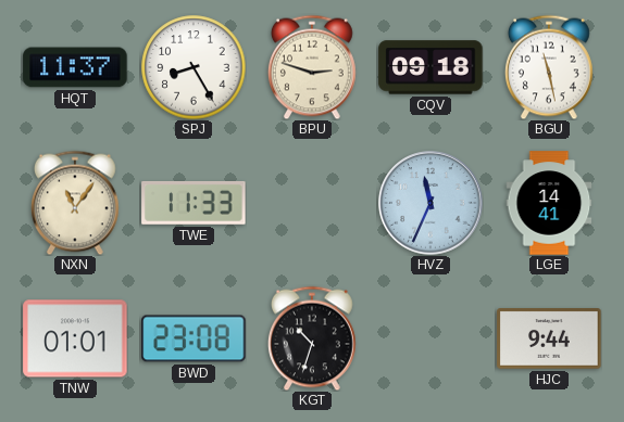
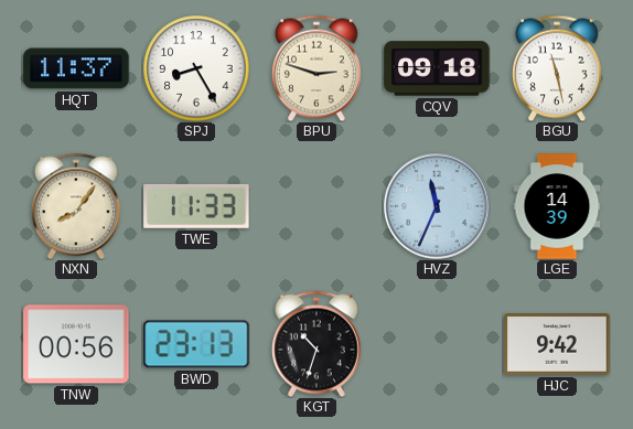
NXN: 11:06 -> 8:06 (76, 206)
LGE: 14:41 -> 14:39 (557, 206)
TNW: 01:01 -> 00:56 (76, 344)
BWD: 23:08 -> 23:13 (196, 344)
HJC: 9:44 -> 9:42 (557, 344)
